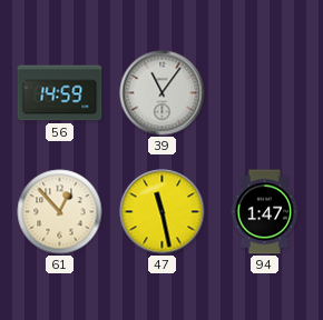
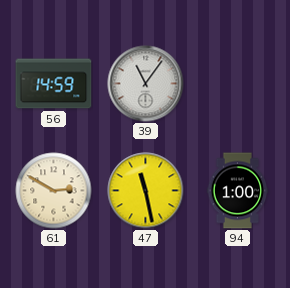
61: 12:53 -> 2:50 (54, 191)
94: 1:47 -> 1:00 (238, 191)
